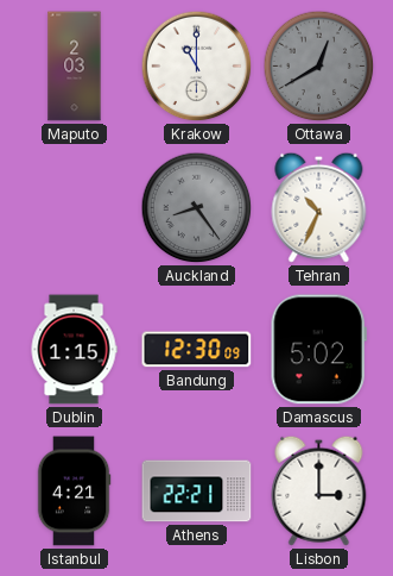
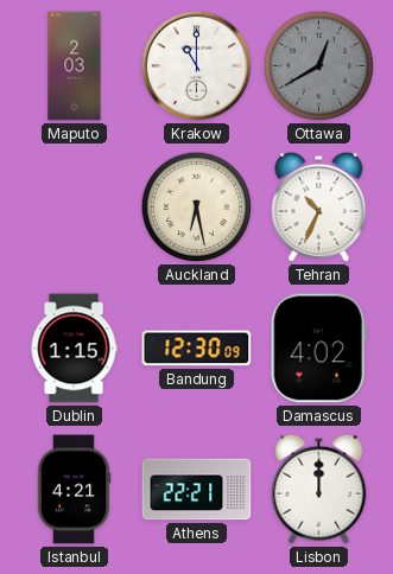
Auckland: 8:24 -> 6:28 (197, 208)
Auckland dial: grey -> cream (197, 208)
Damascus: 5:02 -> 4:02 (318, 349)
Lisbon: 3:00 -> 12:00 (319, 489)
